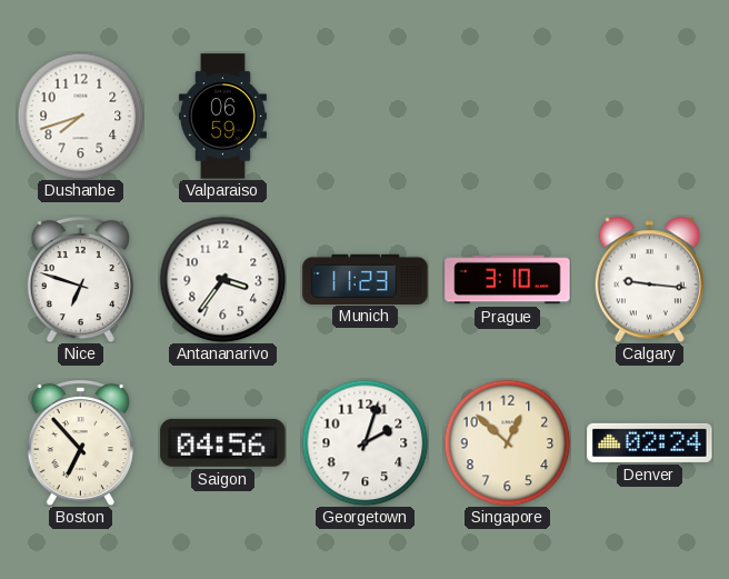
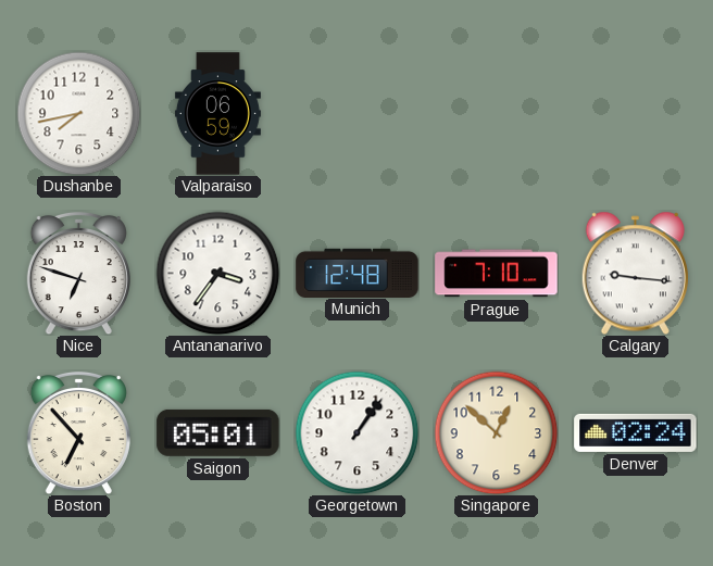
Dushanbe: 7:42 -> 7:43 (78, 113)
Munich: 11:23 -> 12:48 (358, 273)
Prague: 3:10 -> 7:10 (497, 274)
Saigon: 04:56 -> 05:01 (218, 432)
Georgetown: 2:03 -> 1:06 (356, 432)
